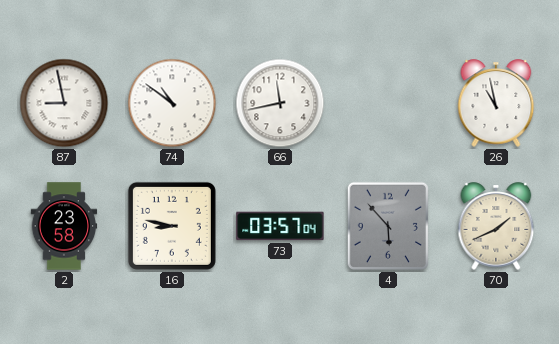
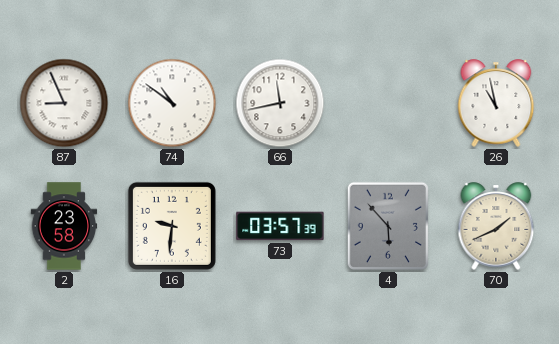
87: 8:58 -> 8:56 (64, 103)
16: 8:47 -> 9:31 (172, 226)
73: 03:57:04 -> 03:57:39 (280, 226)
